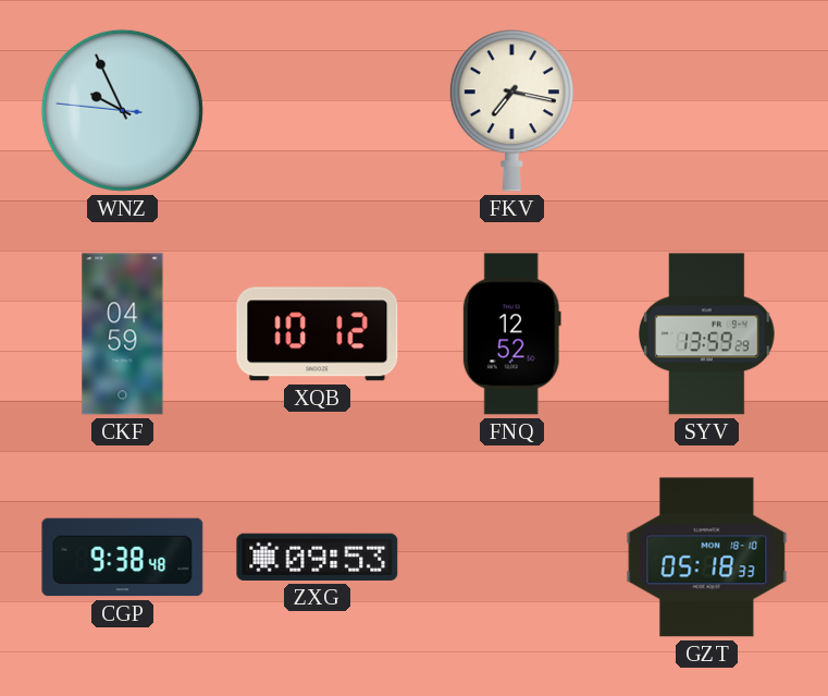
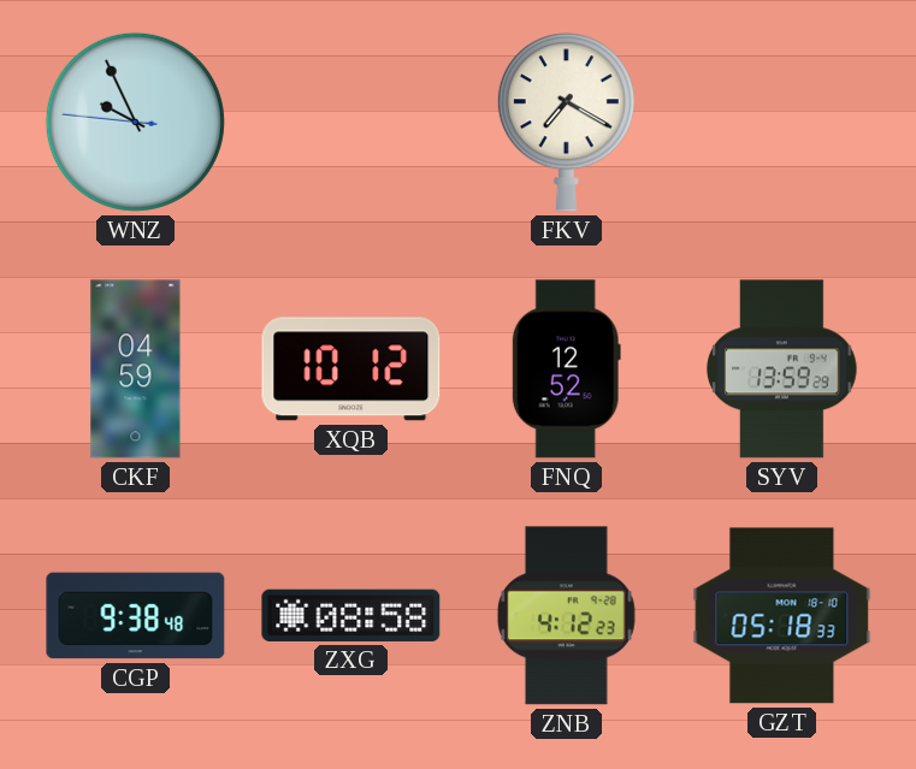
FKV: 7:17 -> 7:20 (566, 123)
ZXG: 09:53 -> 08:58 (351, 615)
ZNB: none -> 4:12 (566, 616)
